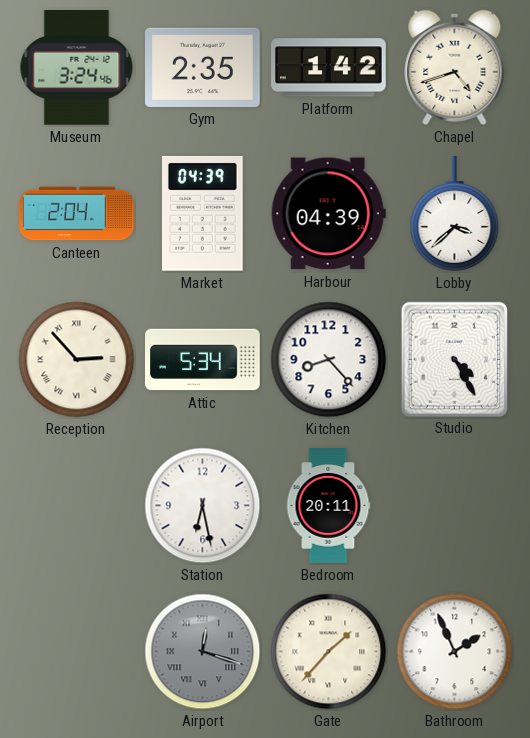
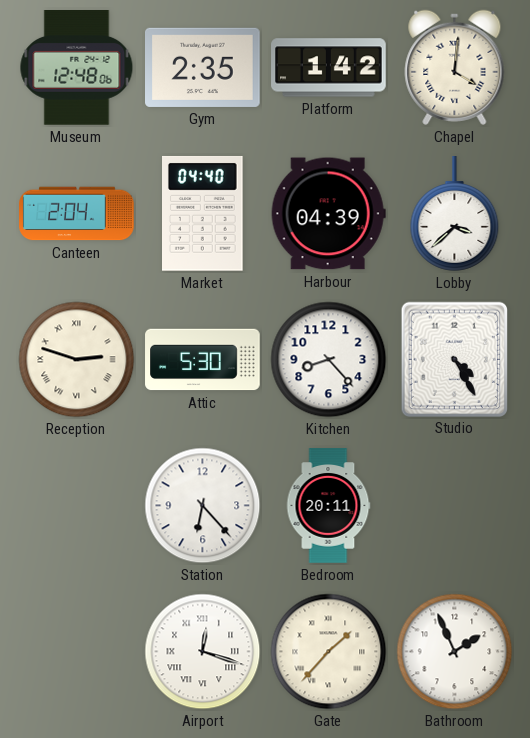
Museum: 3:24 -> 12:48 (77, 68)
Chapel: 4:42 -> 4:01 (455, 67)
Market: 04:39 -> 04:40 (203, 213)
Reception: 2:53 -> 2:48 (77, 360)
Attic: 5:34 -> 5:30 (203, 360)
Station: 6:28 -> 6:23 (203, 506)
Airport dial: grey -> white (203, 652)
